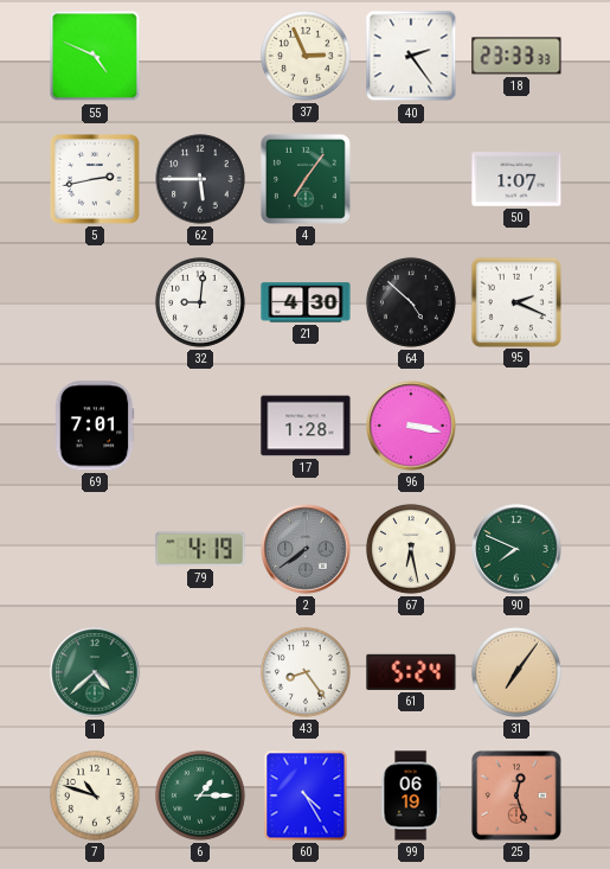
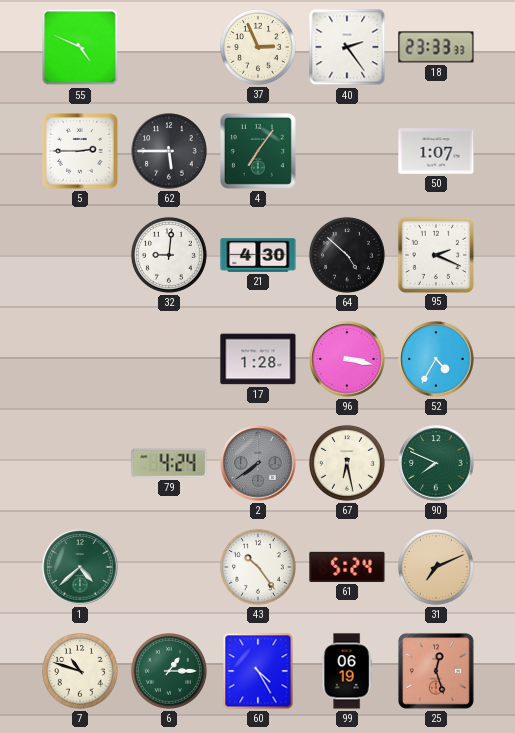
5: 2:43 -> 2:45 (81, 152)
69: 7:01 -> none (95, 426)
52: none -> 4:35 (436, 359)
79: 4:19 -> 4:24 (169, 463)
43: 8:24 -> 10:24 (258, 567)
31: 7:06 -> 7:11 (436, 567)
